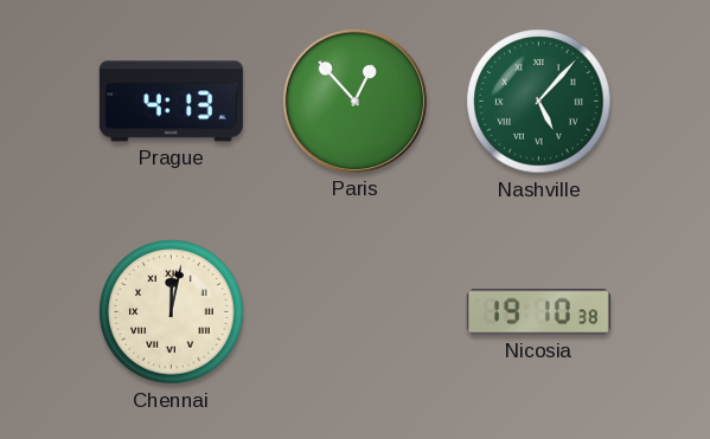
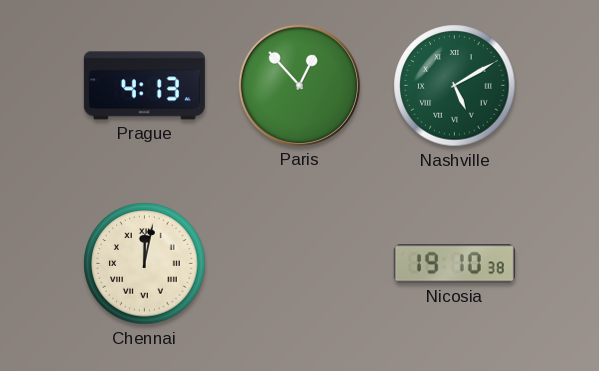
Nashville: 5:07 -> 5:10 (455, 86)
